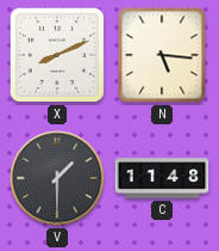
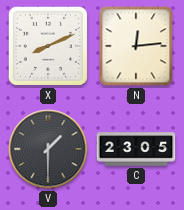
N: 5:16 -> 12:14 (136, 46)
C: 11:48 -> 23:05 (136, 149)
